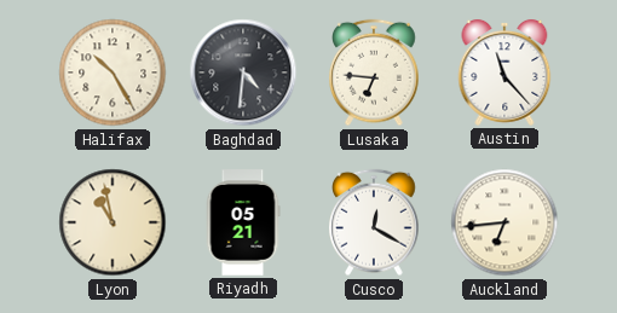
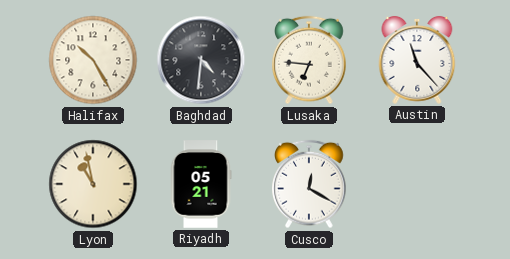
Auckland: 6:44 -> none (504, 222)
